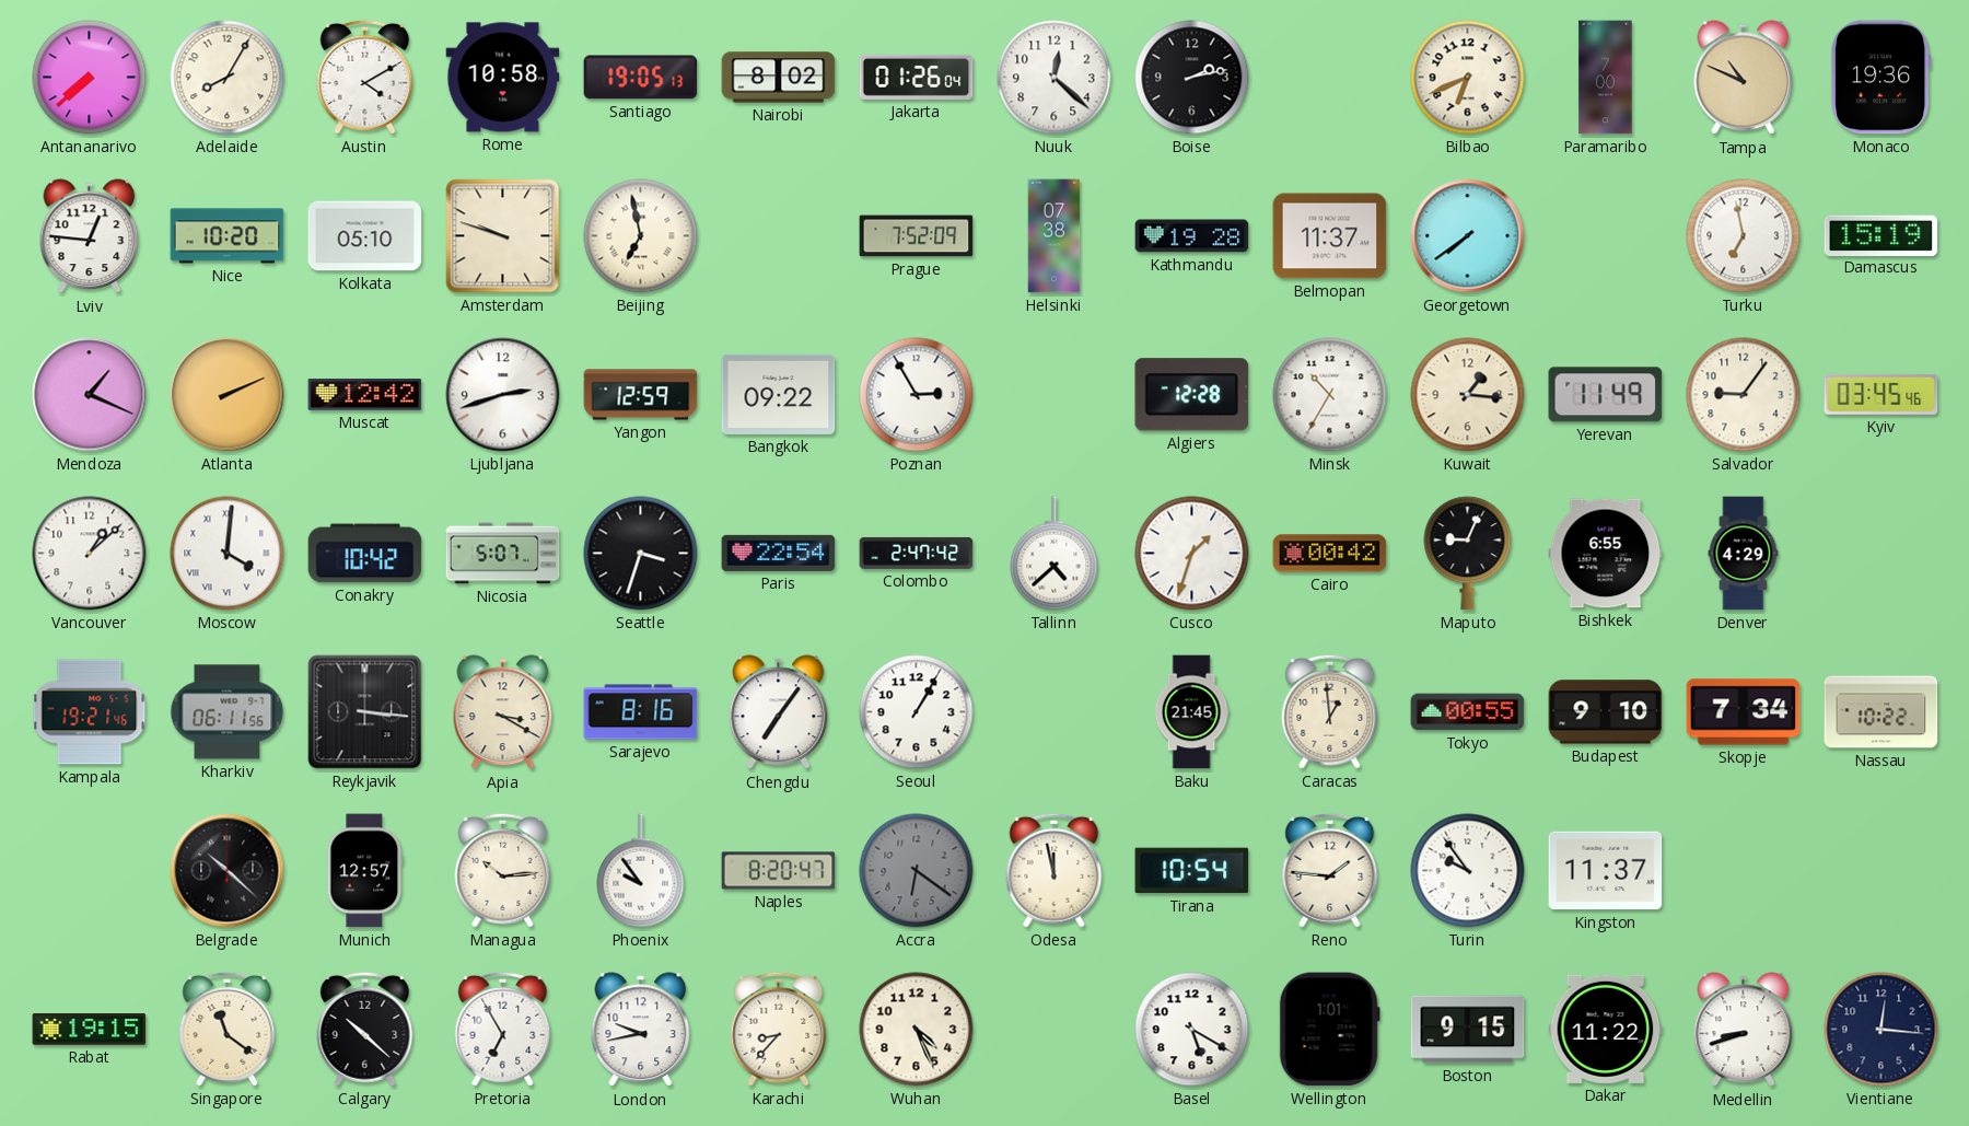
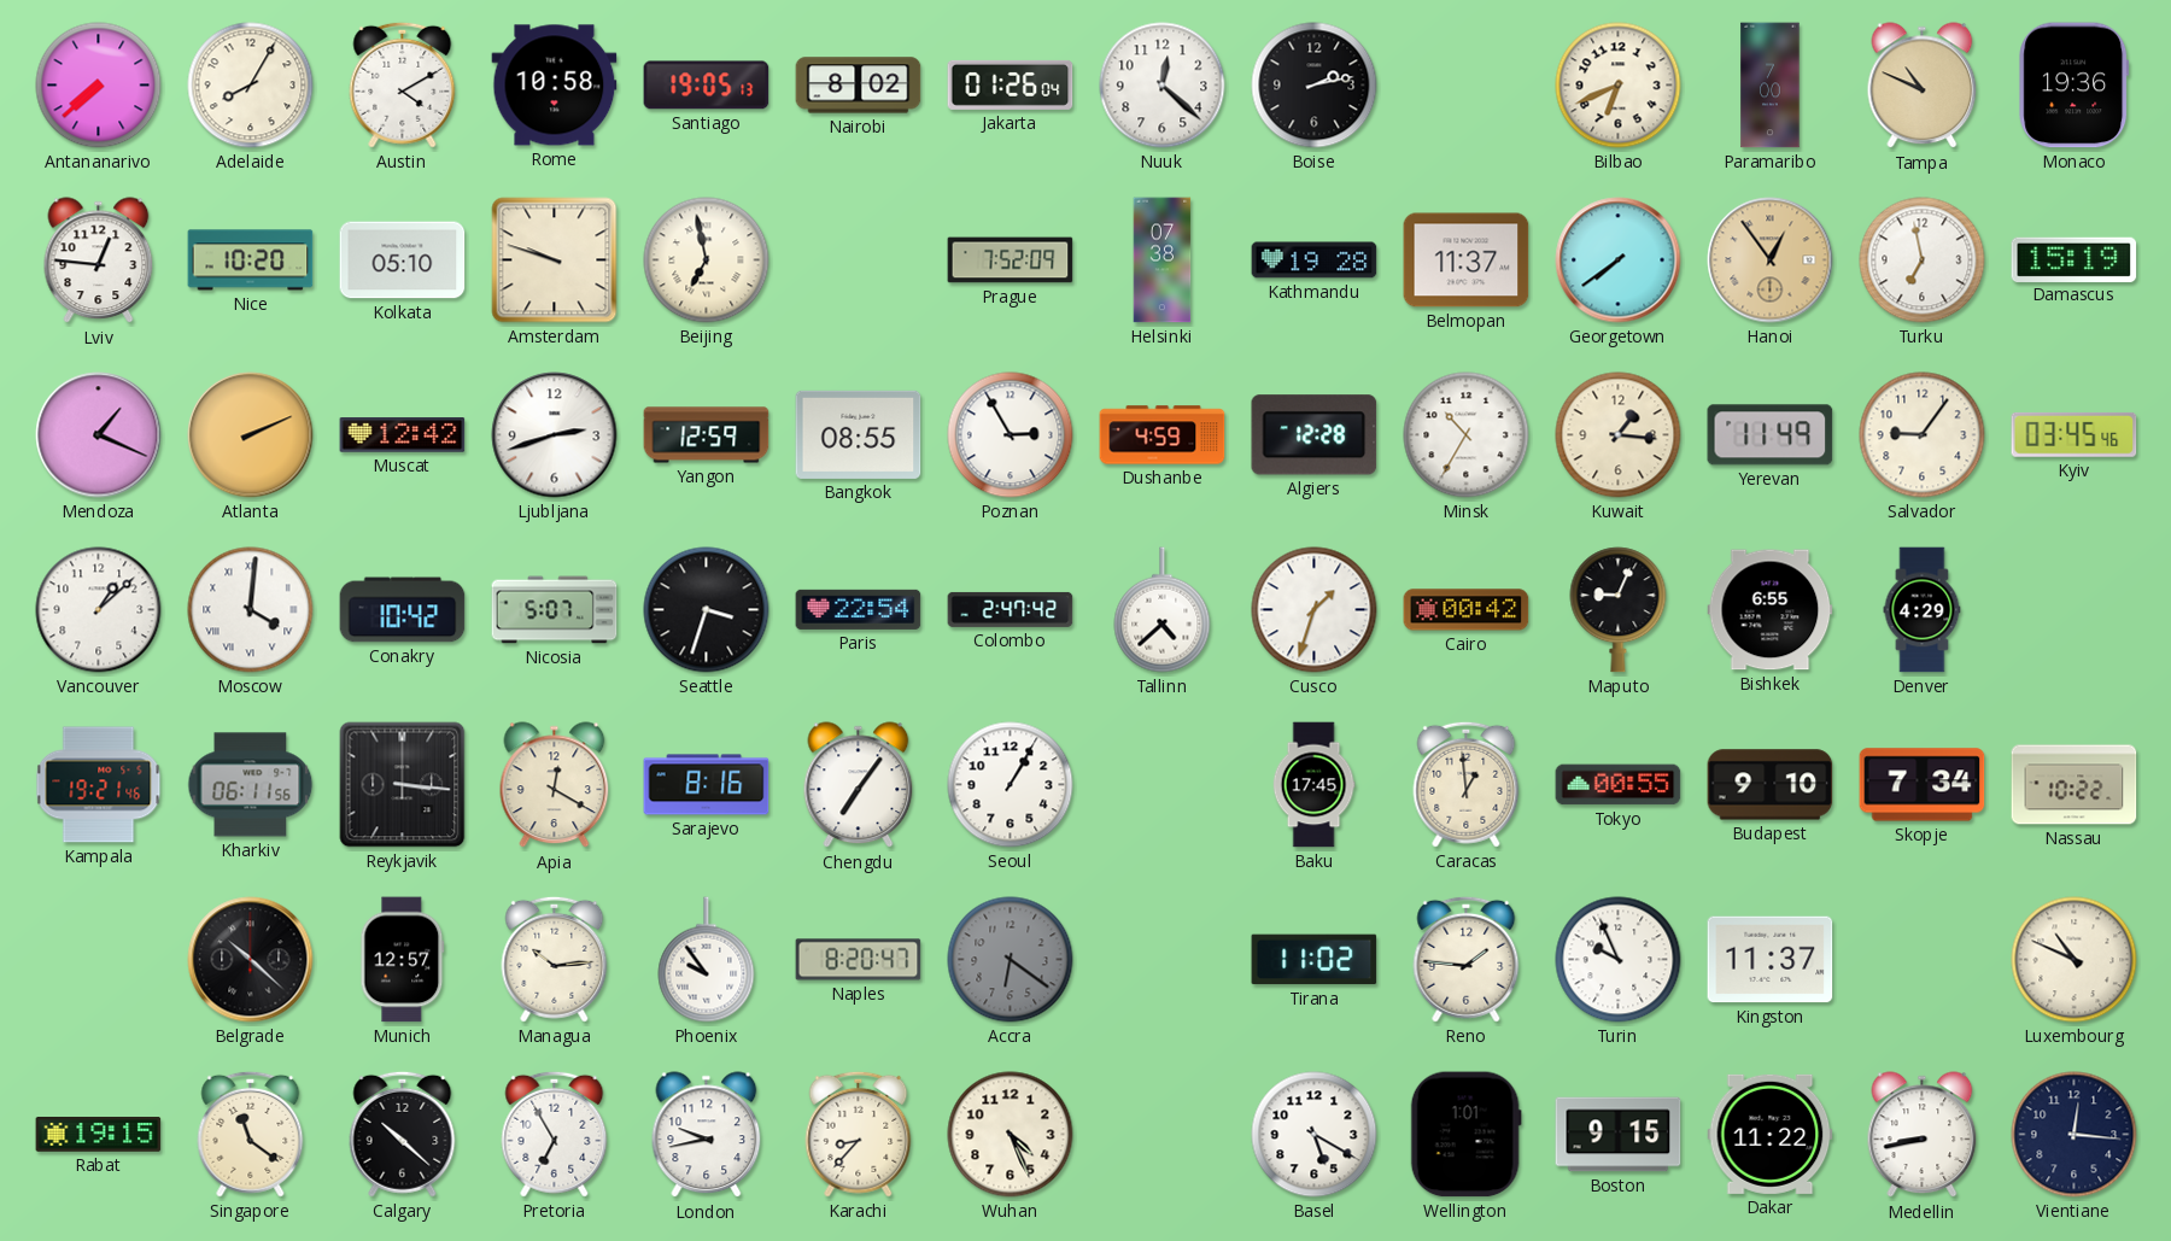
Hanoi: none -> 12:54 (1771, 261)
Bangkok: 09:22 -> 08:55 (859, 434)
Dushanbe: none -> 4:59 (1163, 435)
Apia: 3:20 -> 12:20 (555, 785)
Baku: 21:45 -> 17:45 (1313, 785)
Odesa: 11:58 -> none (1055, 870)
Tirana: 10:54 -> 11:02 (1315, 960)
Turin: 9:54 -> 9:56 (1619, 960)
Luxembourg: none -> 10:49 (2075, 960)
Medellin: 8:42 -> 8:43 (1923, 1135)
